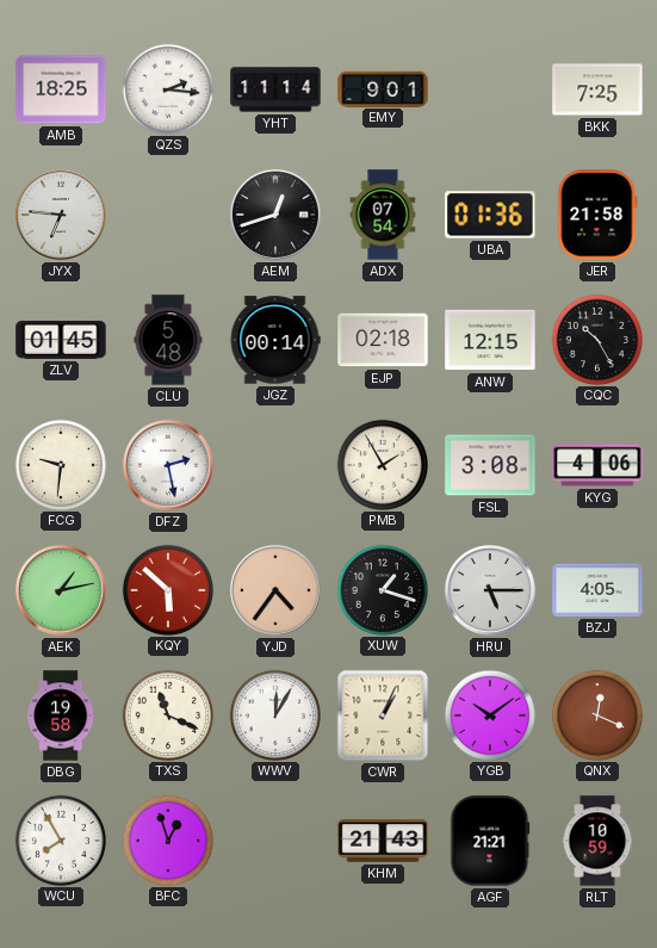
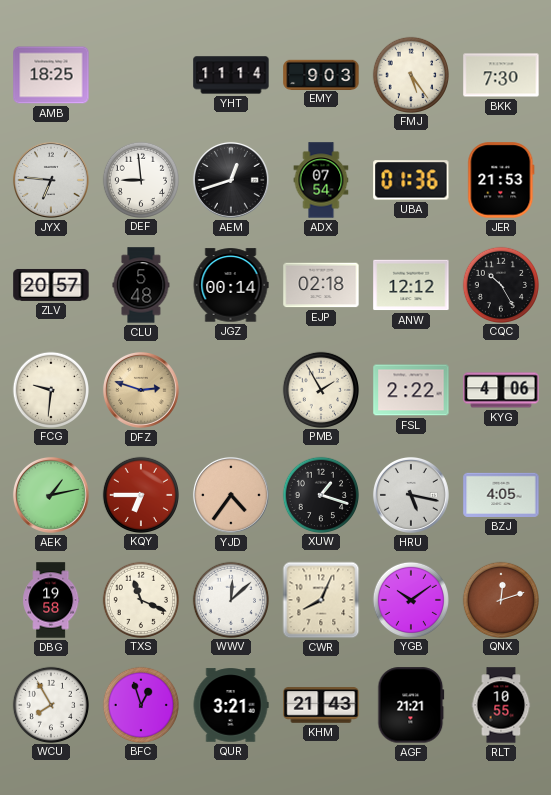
QZS: 2:16 -> none (167, 88)
EMY: 9:01 -> 9:03 (321, 74)
FMJ: none -> 5:24 (410, 74)
BKK: 7:25 -> 7:30 (501, 75)
DEF: none -> 8:59 (140, 179)
JER: 21:58 -> 21:53 (501, 180)
ZLV: 01:45 -> 20:57 (51, 285)
ANW: 12:15 -> 12:12 (411, 285)
DFZ: 2:28 -> 2:48 (141, 390)
DFZ dial: white -> champagne (141, 390)
FSL: 3:08 -> 2:22 (411, 390)
KQY: 5:52 -> 6:45 (140, 494)
HRU: 5:15 -> 5:17 (411, 495)
WWV: 12:05 -> 12:08 (230, 599)
CWR: 1:04 -> 8:04 (321, 600)
QNX: 12:19 -> 12:12 (500, 599)
QUR: none -> 3:21 (231, 705)
RLT: 10:59 -> 10:55 (501, 705)
